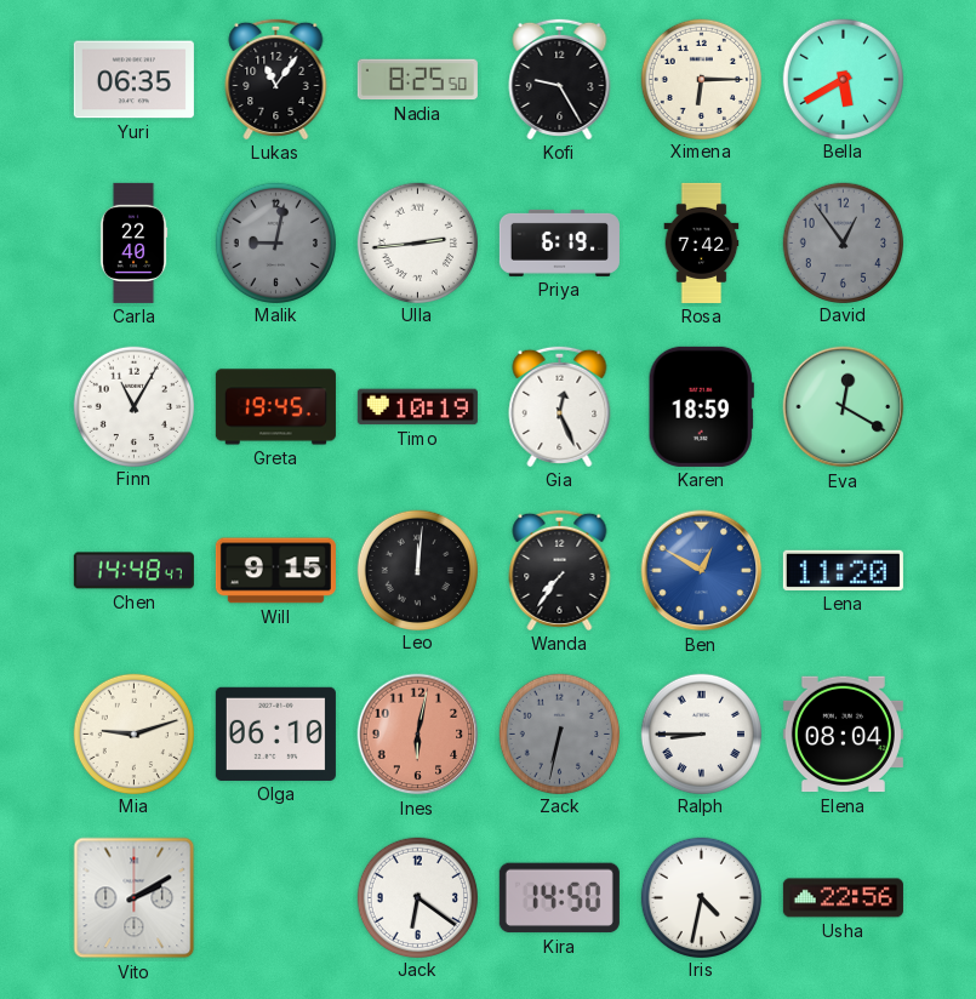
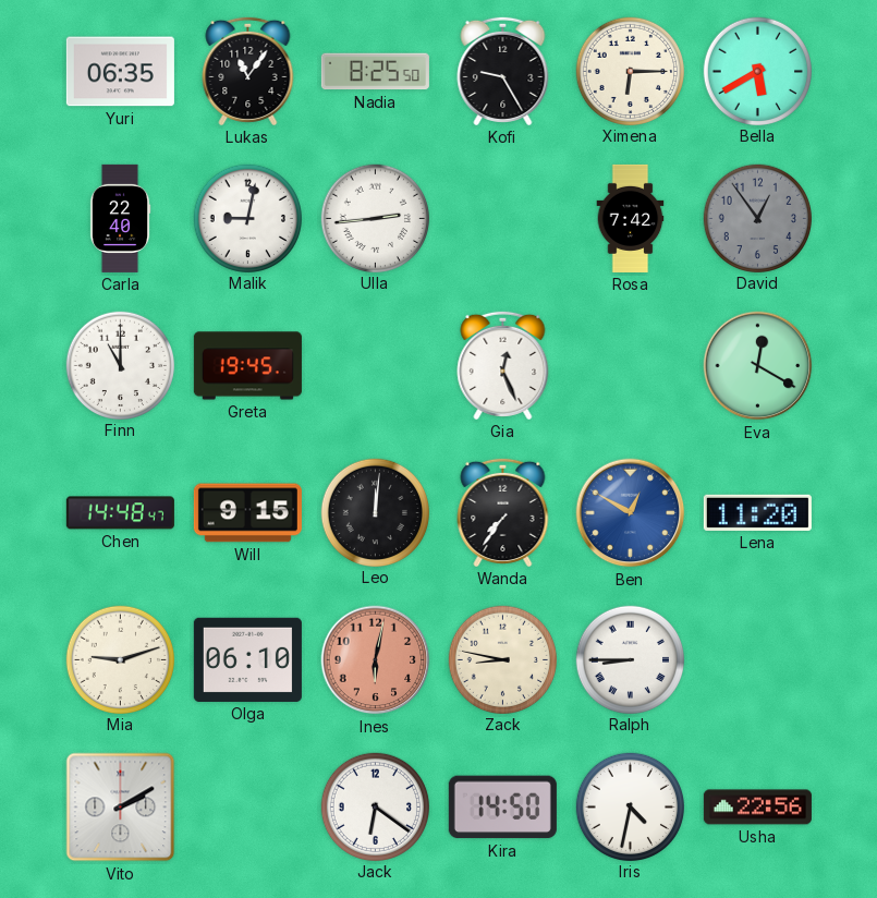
Malik dial: grey -> white (247, 218)
Priya: 6:19 -> none (559, 242)
Finn: 11:05 -> 11:00 (120, 365)
Timo: 10:19 -> none (417, 407)
Karen: 18:59 -> none (701, 406)
Zack: 6:32 -> 8:47 (502, 659)
Zack dial: grey -> cream (502, 659)
Elena: 08:04 -> none (843, 735)
